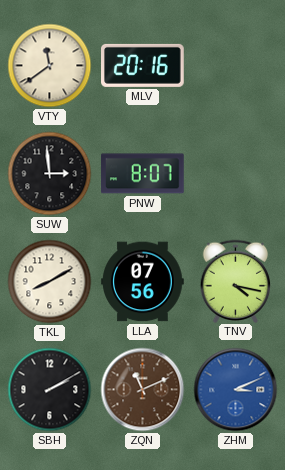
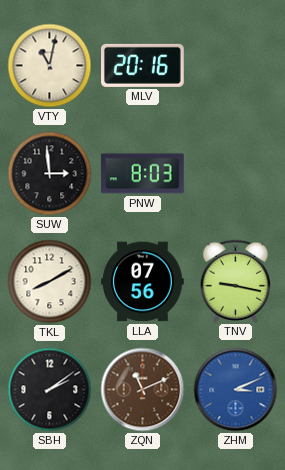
VTY: 11:39 -> 11:02 (50, 66)
PNW: 8:07 -> 8:03 (143, 174)
TNV: 4:17 -> 9:17 (236, 281)
SBH: 2:10 -> 2:09 (50, 390)
